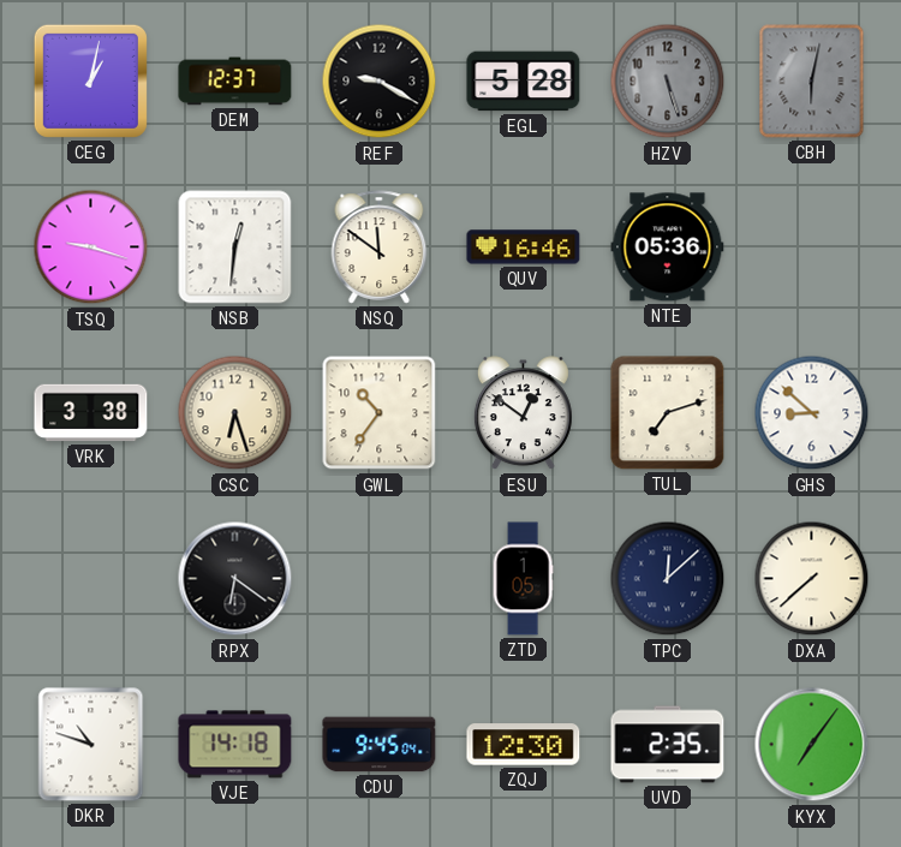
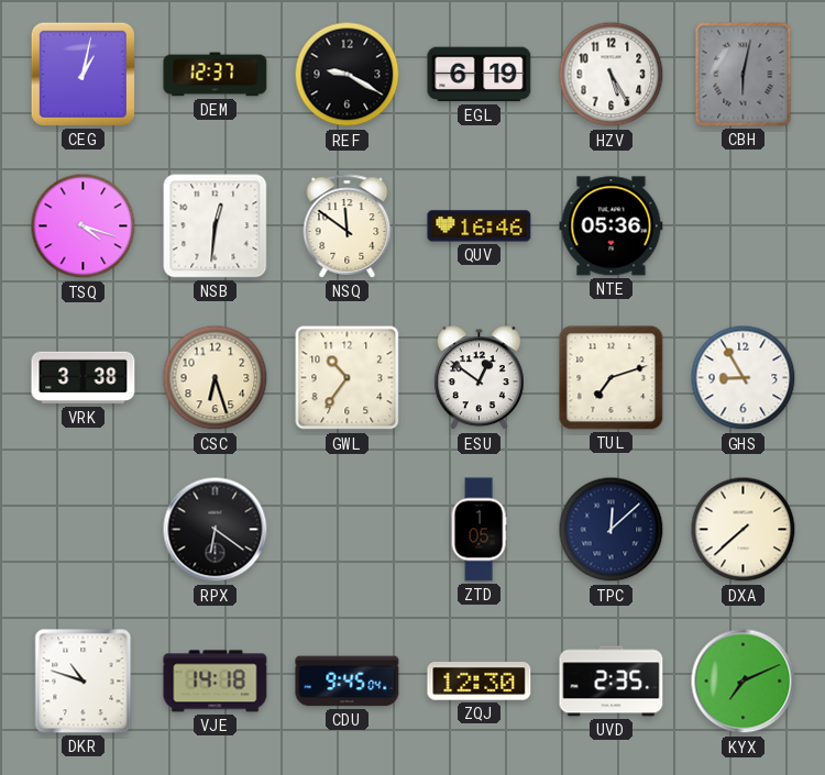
EGL: 5:28 -> 6:19 (480, 75)
HZV: 5:27 -> 5:25 (612, 75)
HZV dial: grey -> white (612, 75)
TSQ: 9:18 -> 4:18 (84, 226)
GHS: 8:52 -> 8:55 (744, 378)
KYX: 7:06 -> 7:11 (744, 682)
